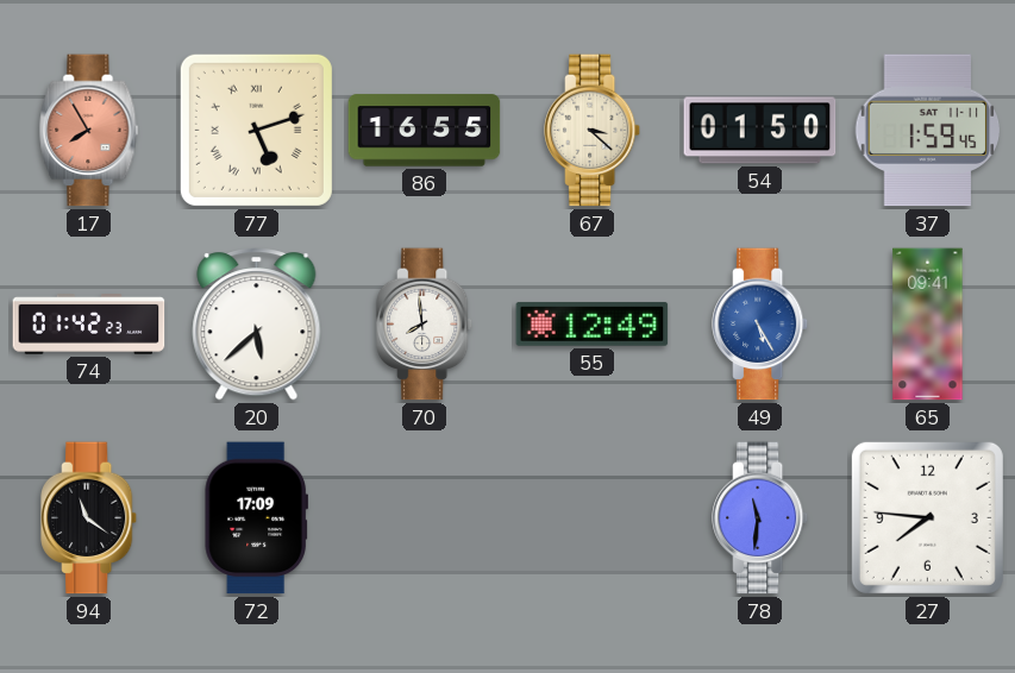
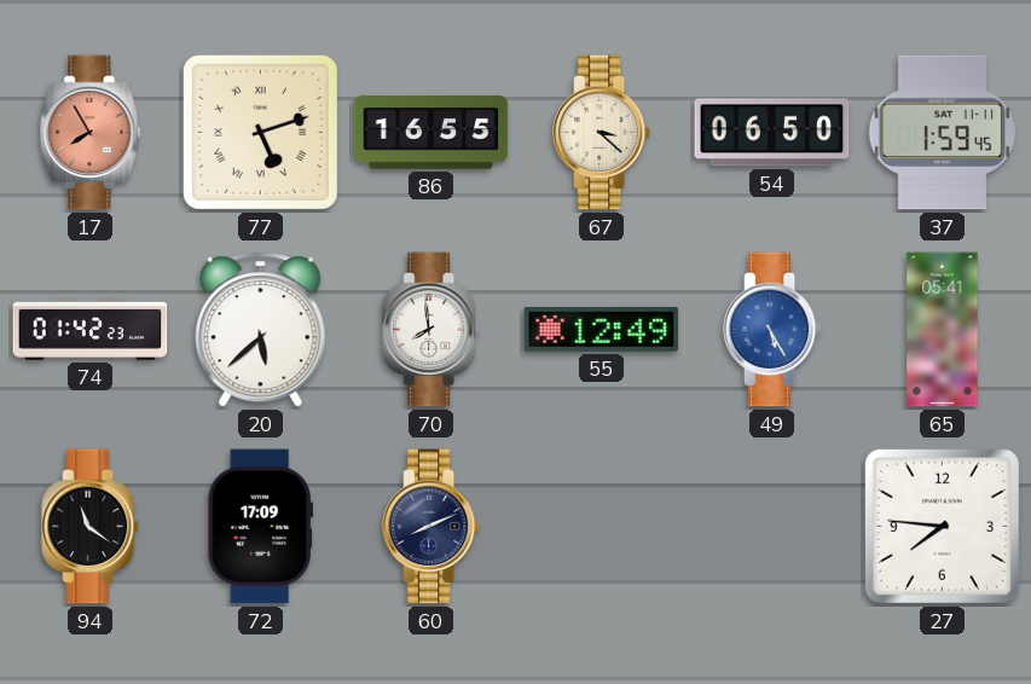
54: 01:50 -> 06:50 (772, 133)
65: 09:41 -> 05:41 (943, 330)
60: none -> 8:11 (431, 527)
78: 11:31 -> none (760, 518)
